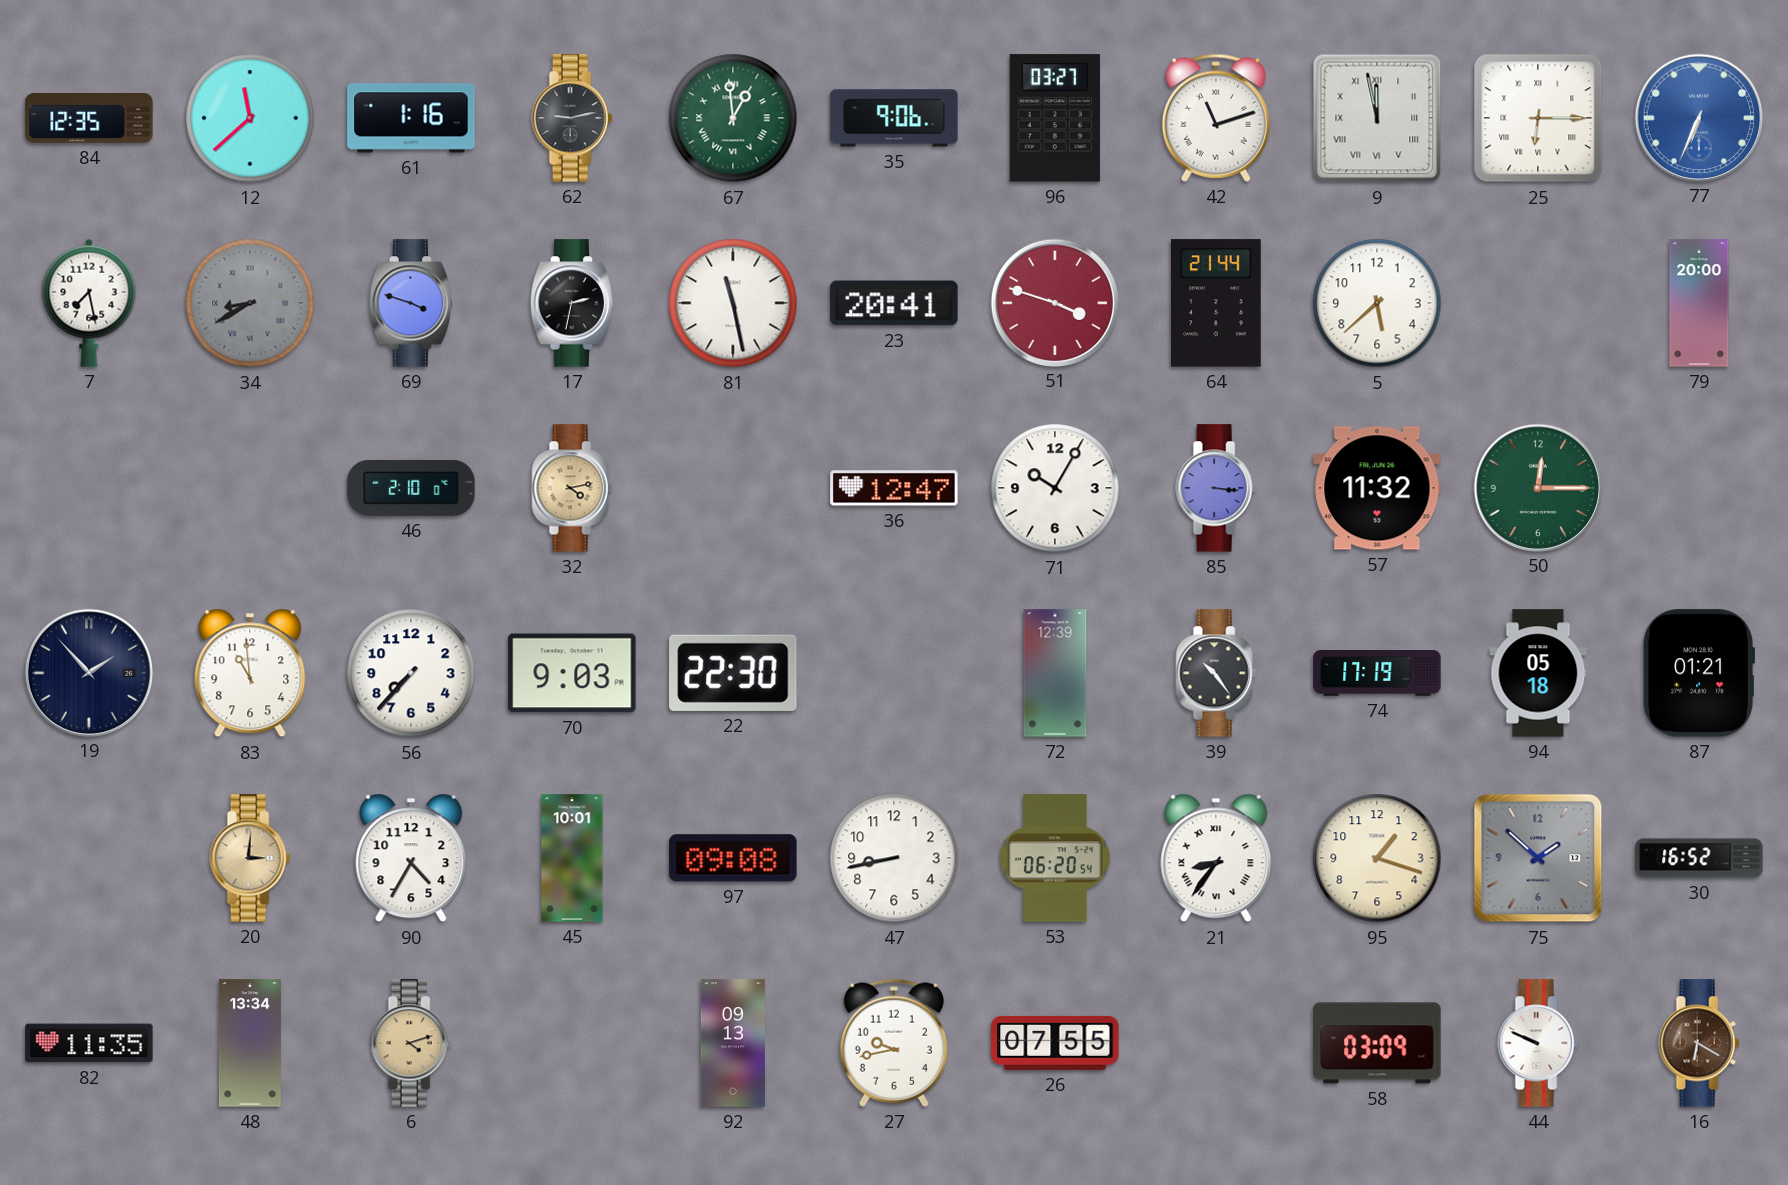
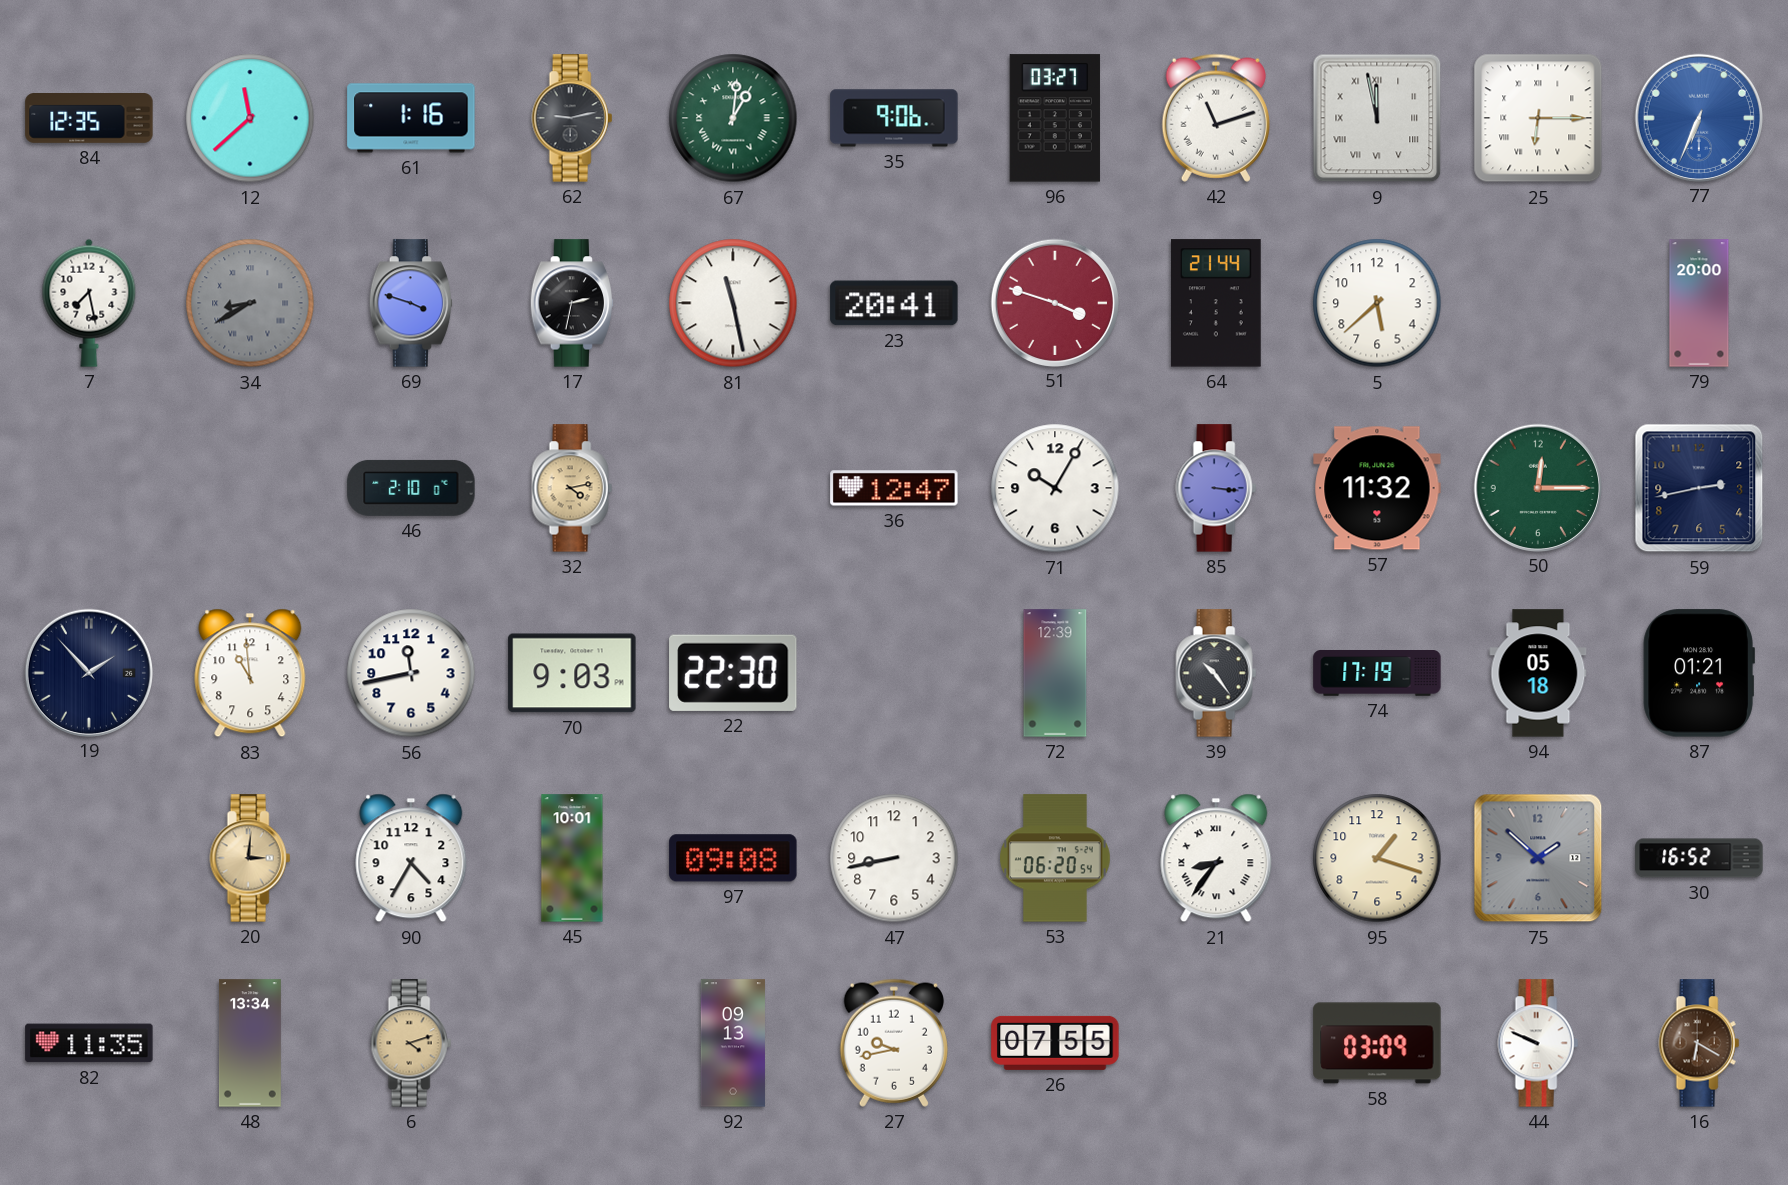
67: 12:59 -> 1:01 (733, 118)
59: none -> 2:43 (1699, 488)
56: 7:37 -> 11:43 (411, 673)
